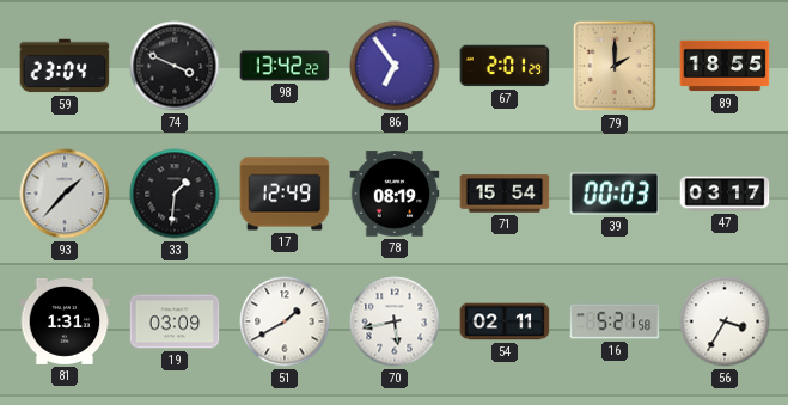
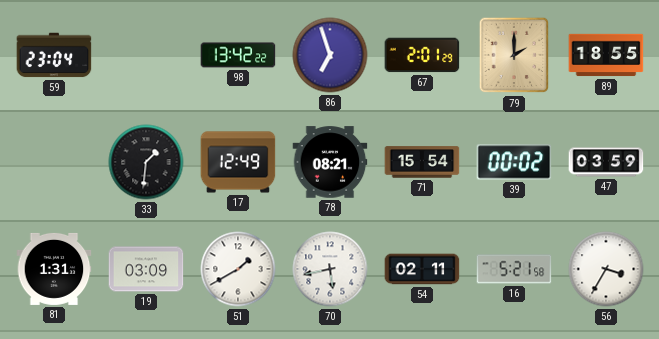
74: 3:49 -> none (175, 66)
86: 6:54 -> 6:57 (330, 55)
93: 1:37 -> none (65, 194)
78: 08:19 -> 08:21 (330, 162)
39: 00:03 -> 00:02 (514, 162)
47: 03:17 -> 03:59 (606, 162)
